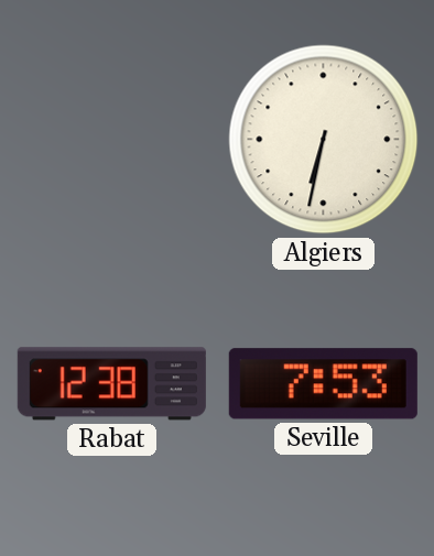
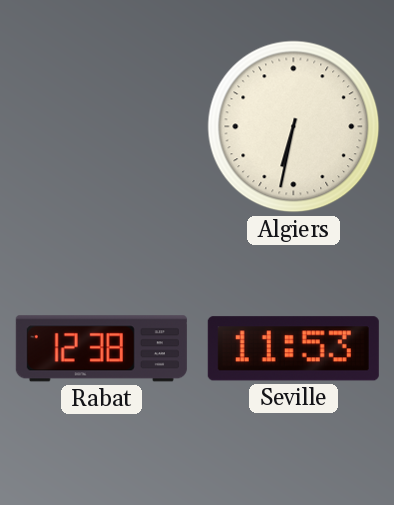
Seville: 7:53 -> 11:53 (293, 349)
